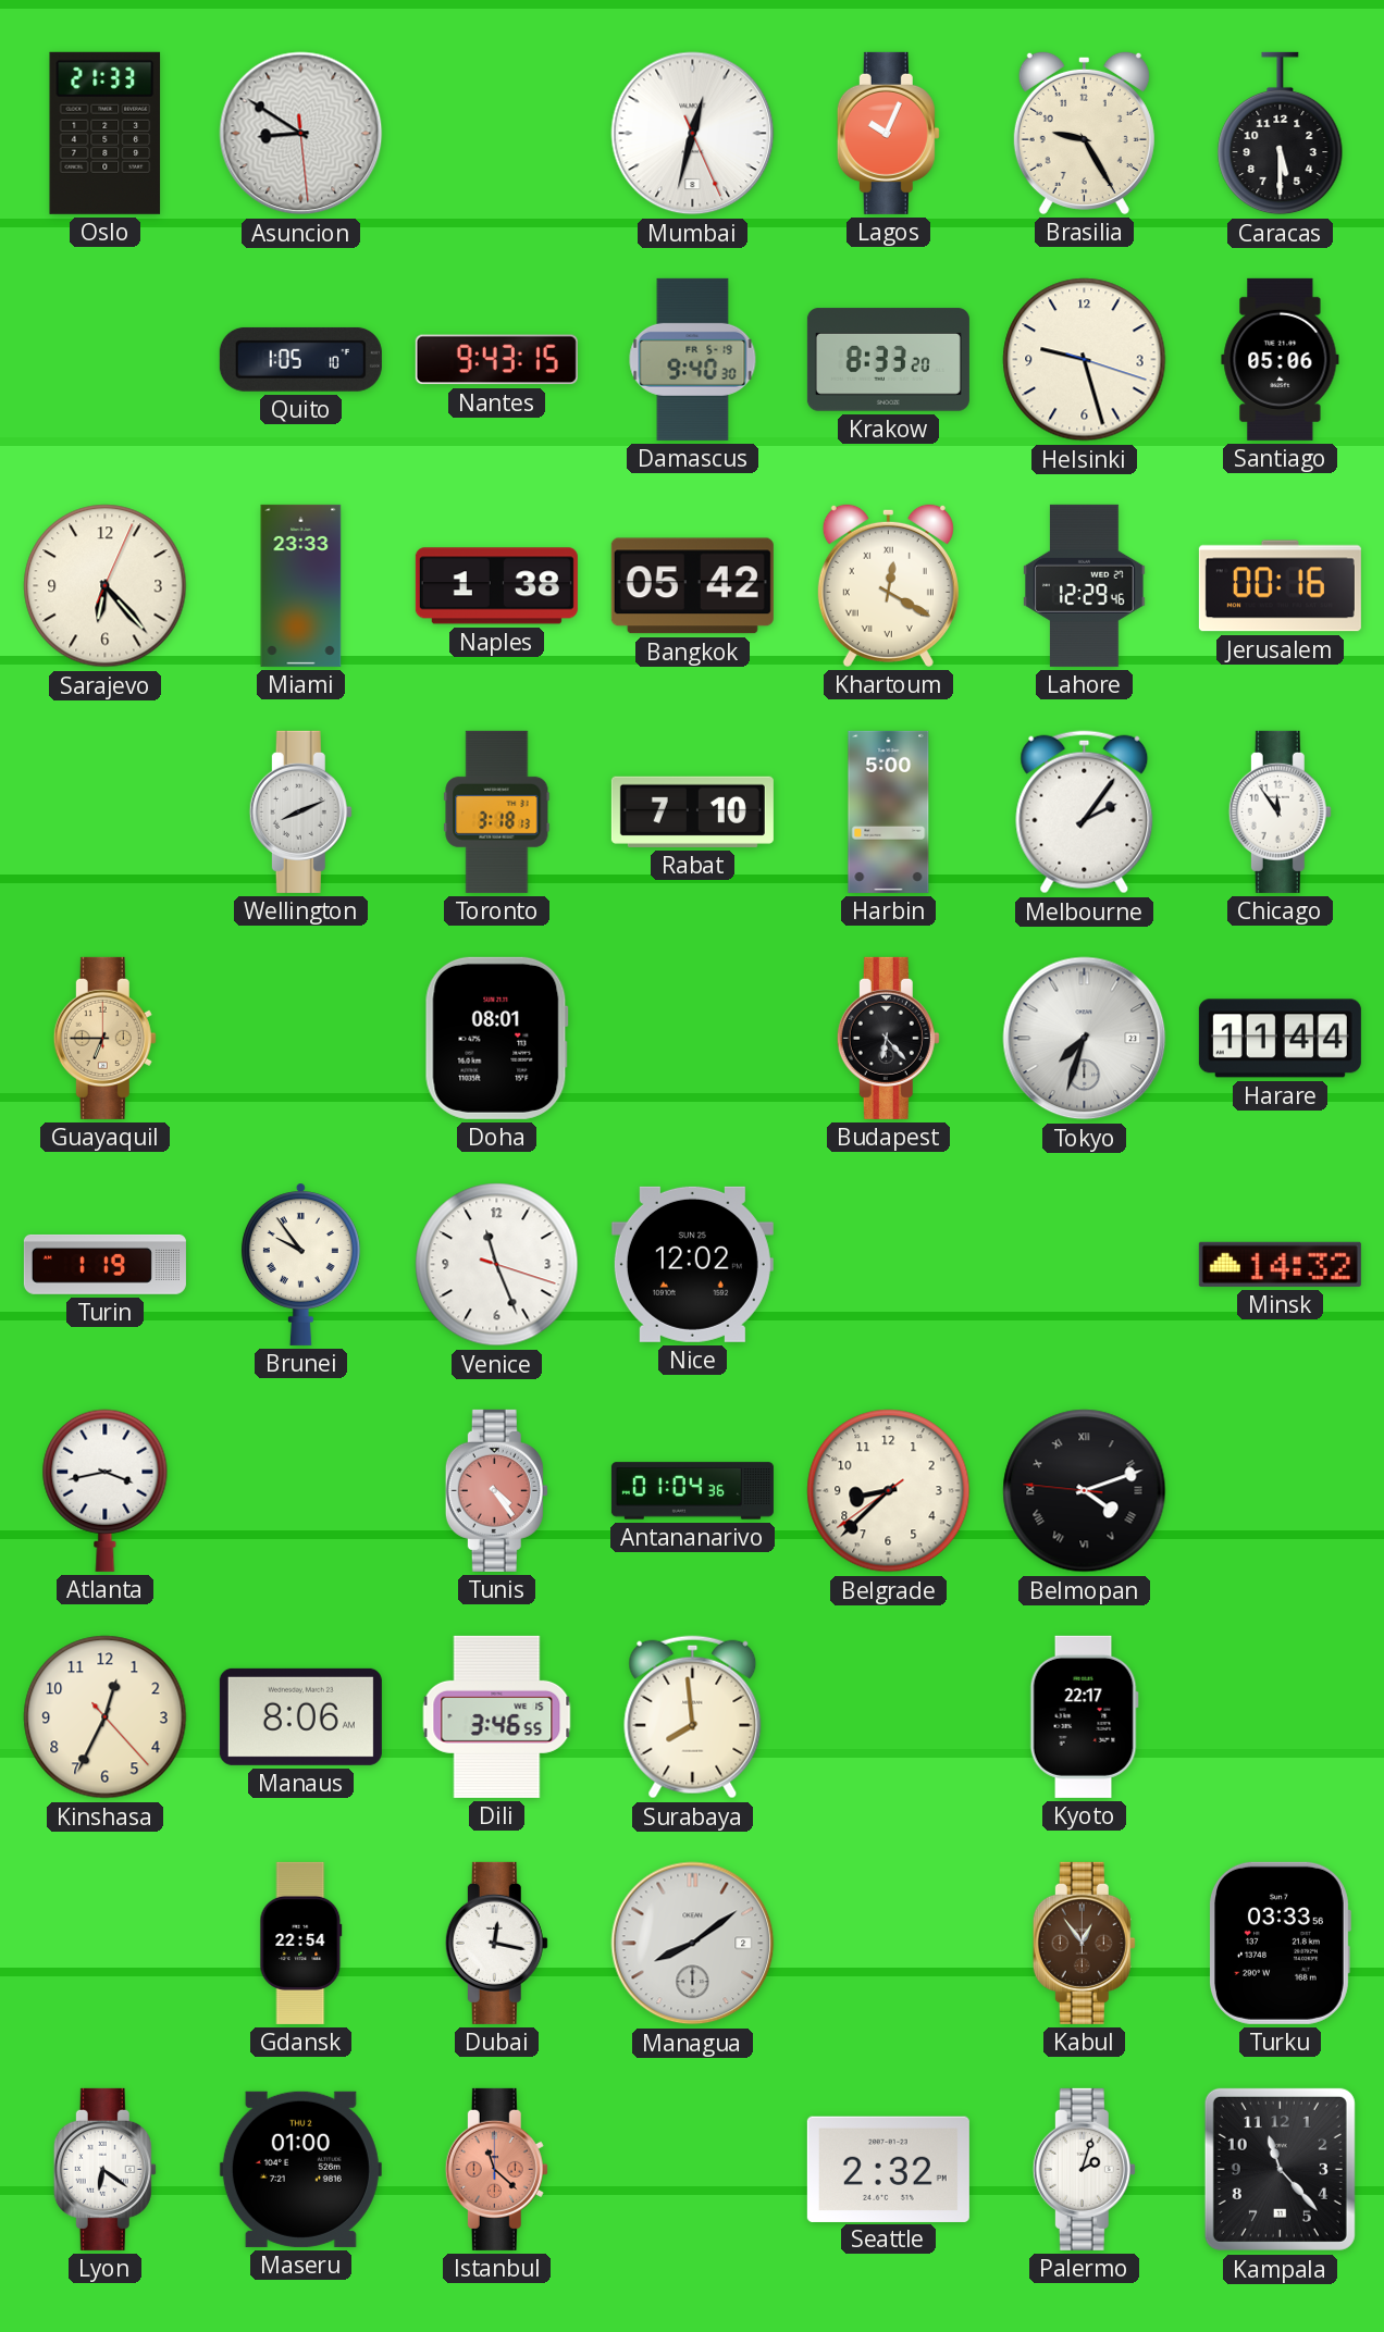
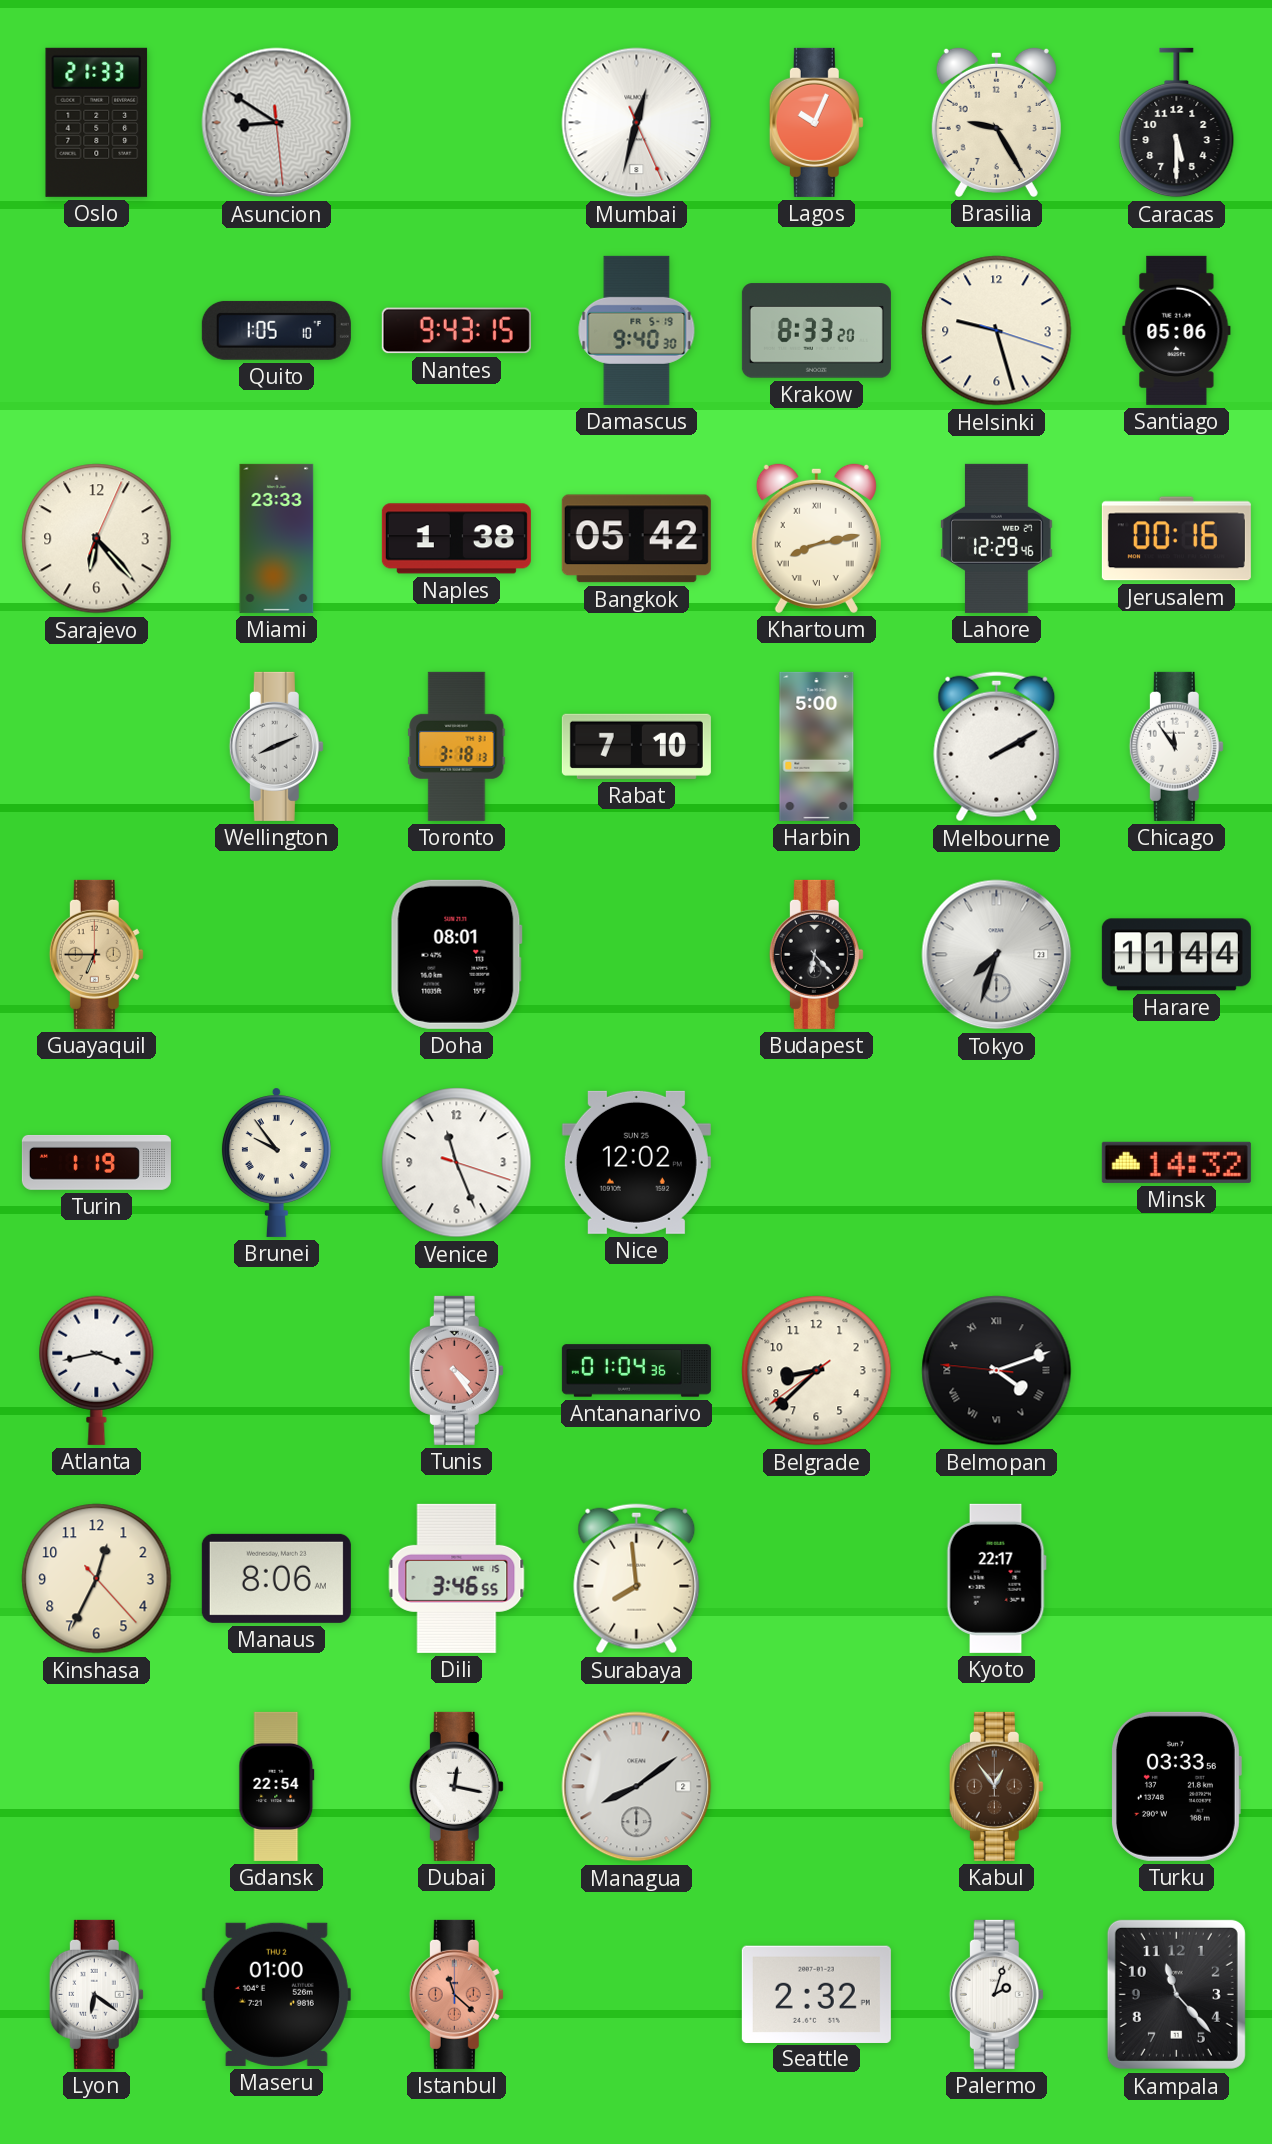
Khartoum: 12:20 -> 8:13 (816, 538)
Melbourne: 2:06 -> 2:10 (997, 747)
